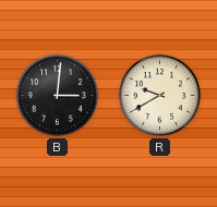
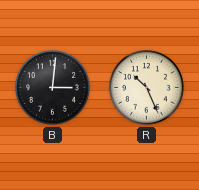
R: 9:40 -> 10:26 (147, 88)
